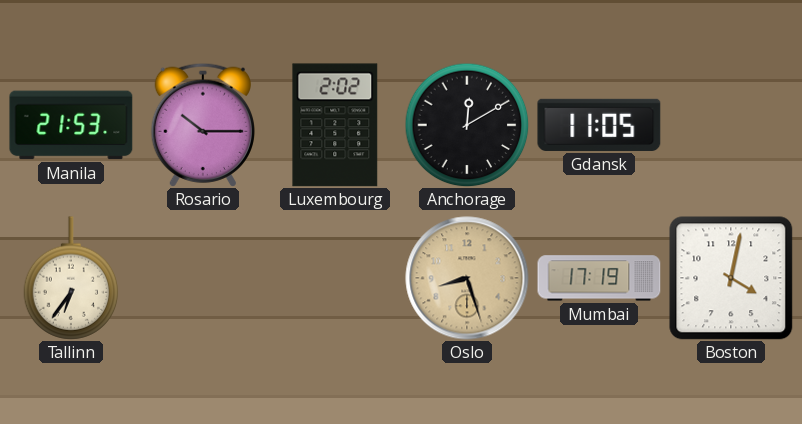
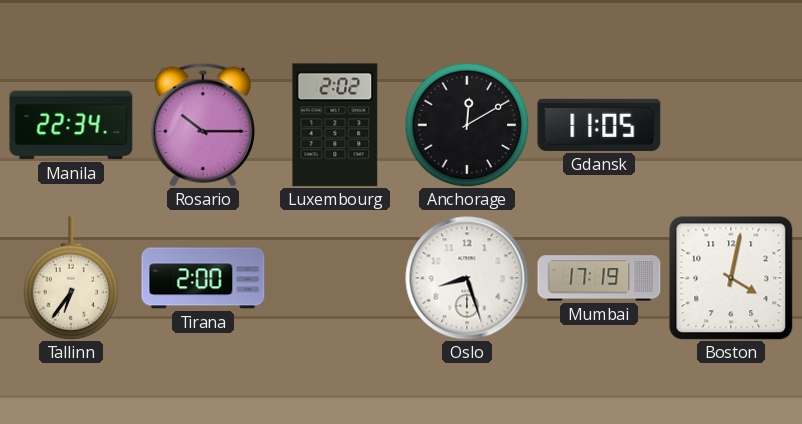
Manila: 21:53 -> 22:34 (71, 125)
Tirana: none -> 2:00 (203, 278)
Oslo dial: champagne -> white (467, 278)
